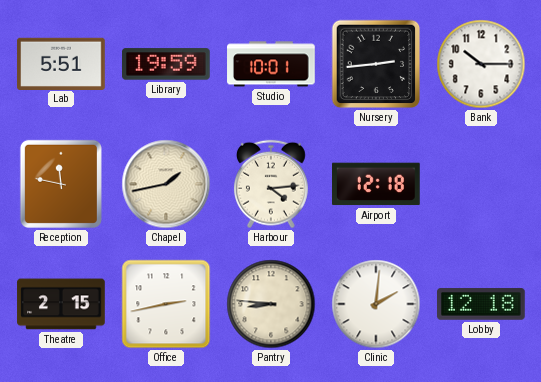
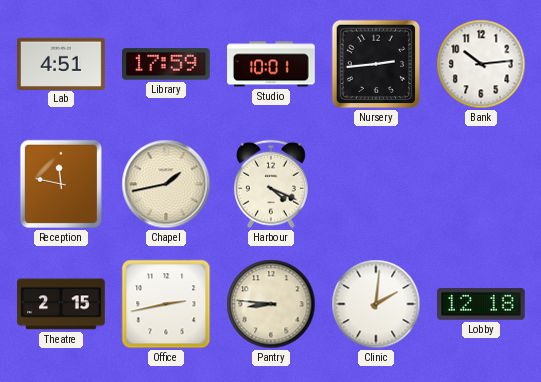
Lab: 5:51 -> 4:51 (61, 63)
Library: 19:59 -> 17:59 (167, 64)
Bank: 10:15 -> 10:14 (481, 64)
Harbour: 4:14 -> 4:19 (271, 184)
Airport: 12:18 -> none (377, 184)
